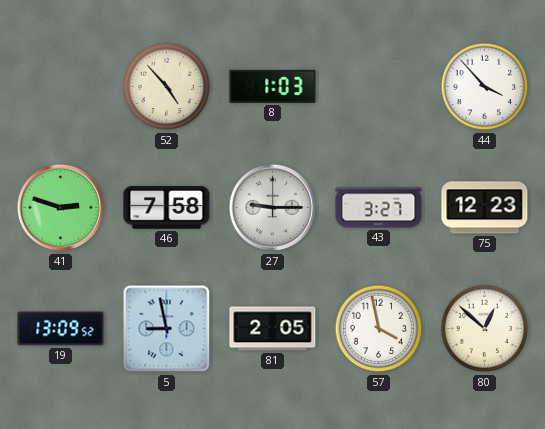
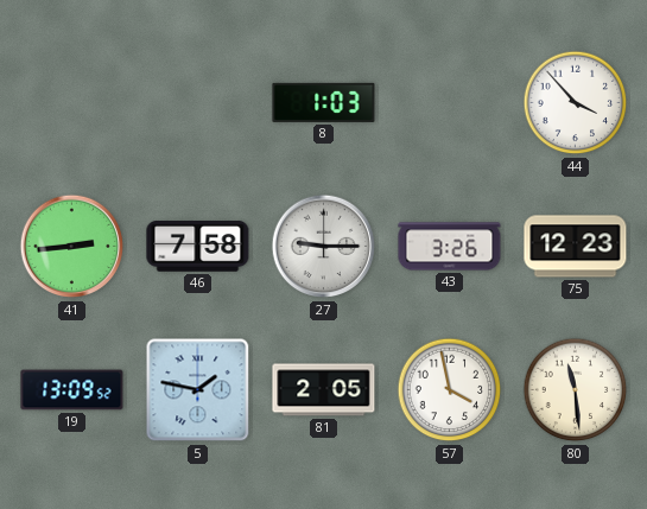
52: 4:53 -> none (167, 87)
41: 2:48 -> 2:44 (72, 247)
43: 3:27 -> 3:26 (450, 247)
5: 8:58 -> 1:47 (198, 390)
80: 12:52 -> 11:29 (576, 390)
